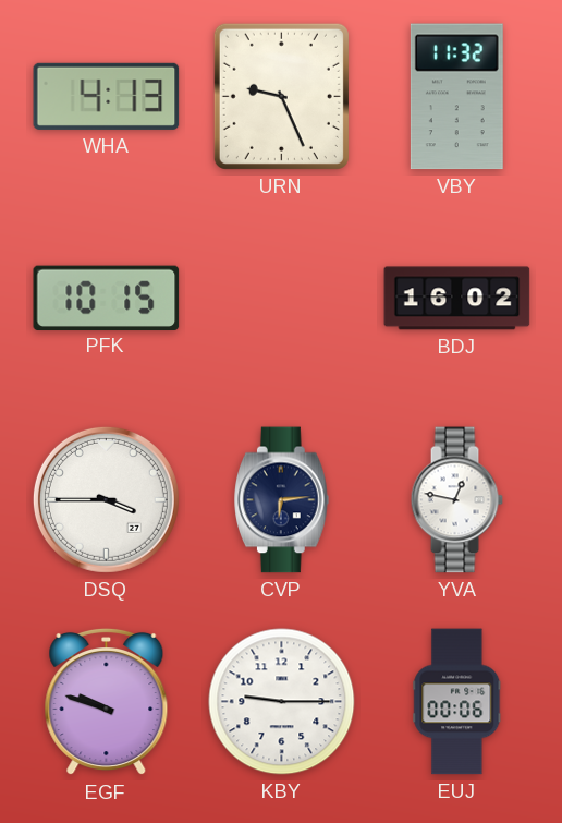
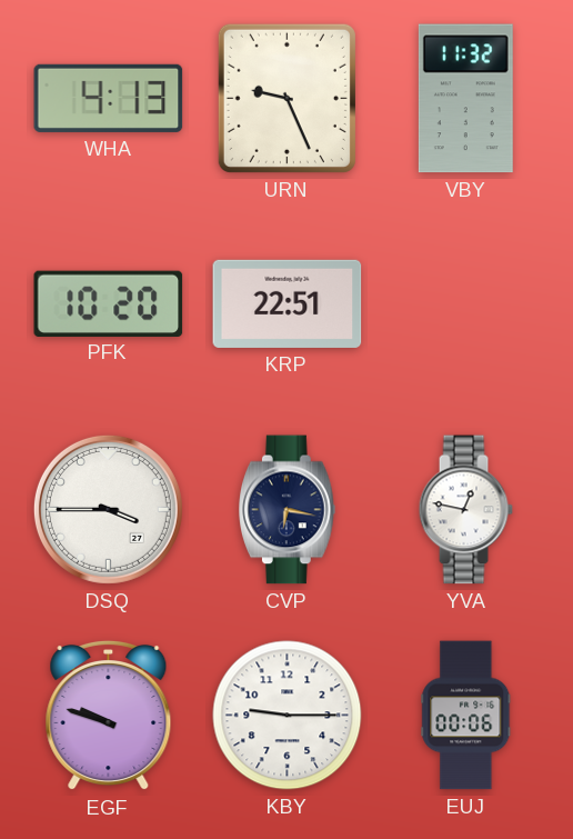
PFK: 10:15 -> 10:20 (109, 303)
KRP: none -> 22:51 (288, 303)
BDJ: 16:02 -> none (457, 299)
CVP: 6:14 -> 6:17 (288, 510)
